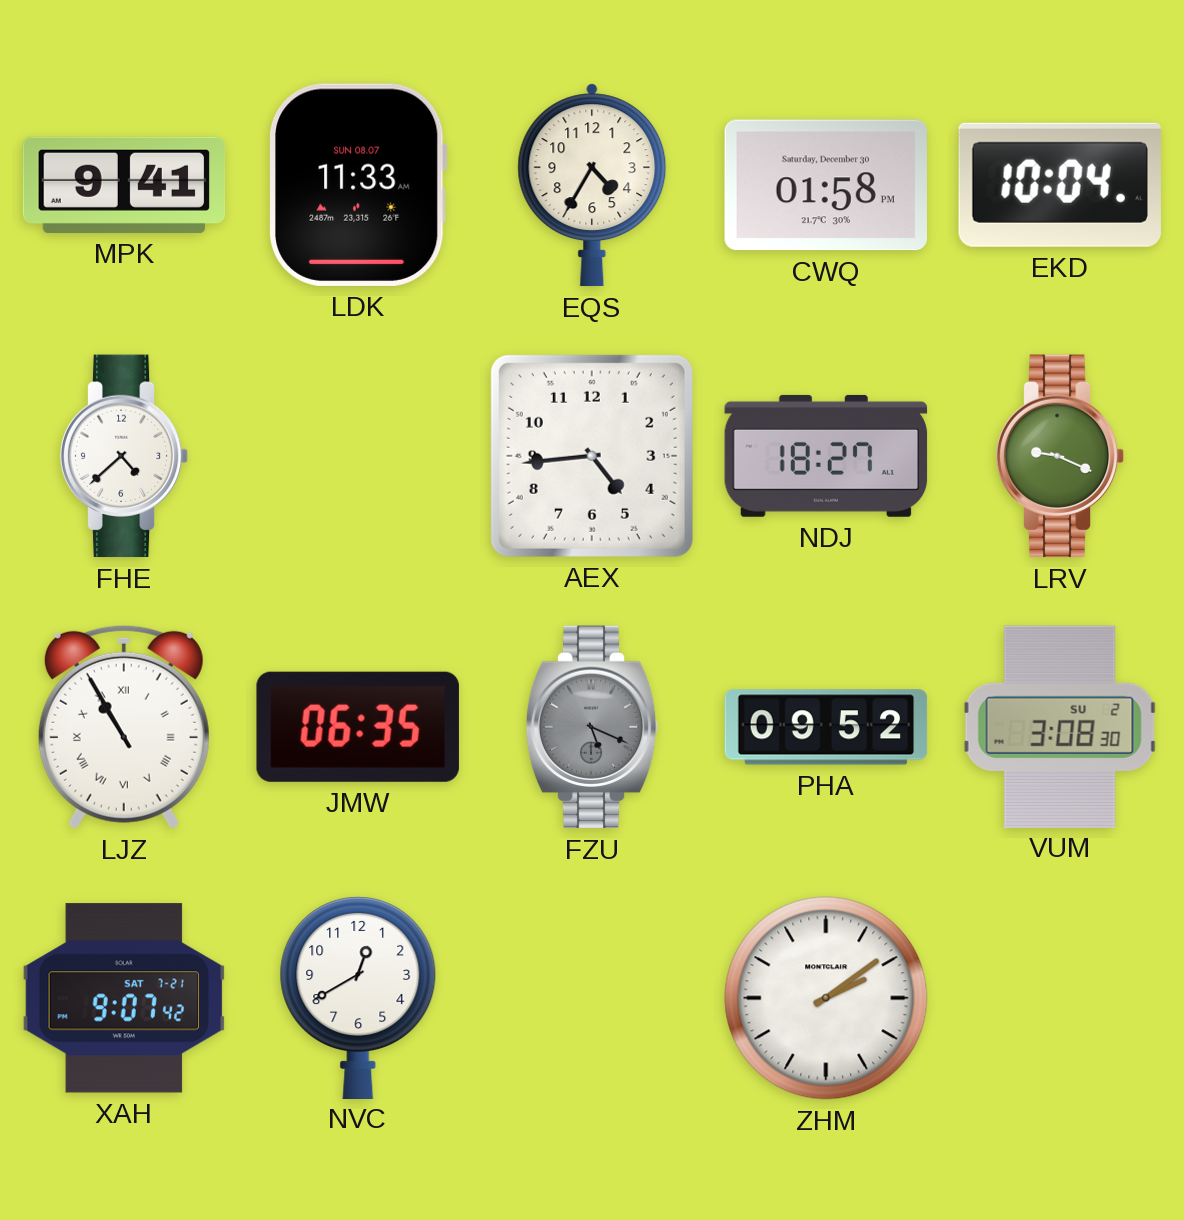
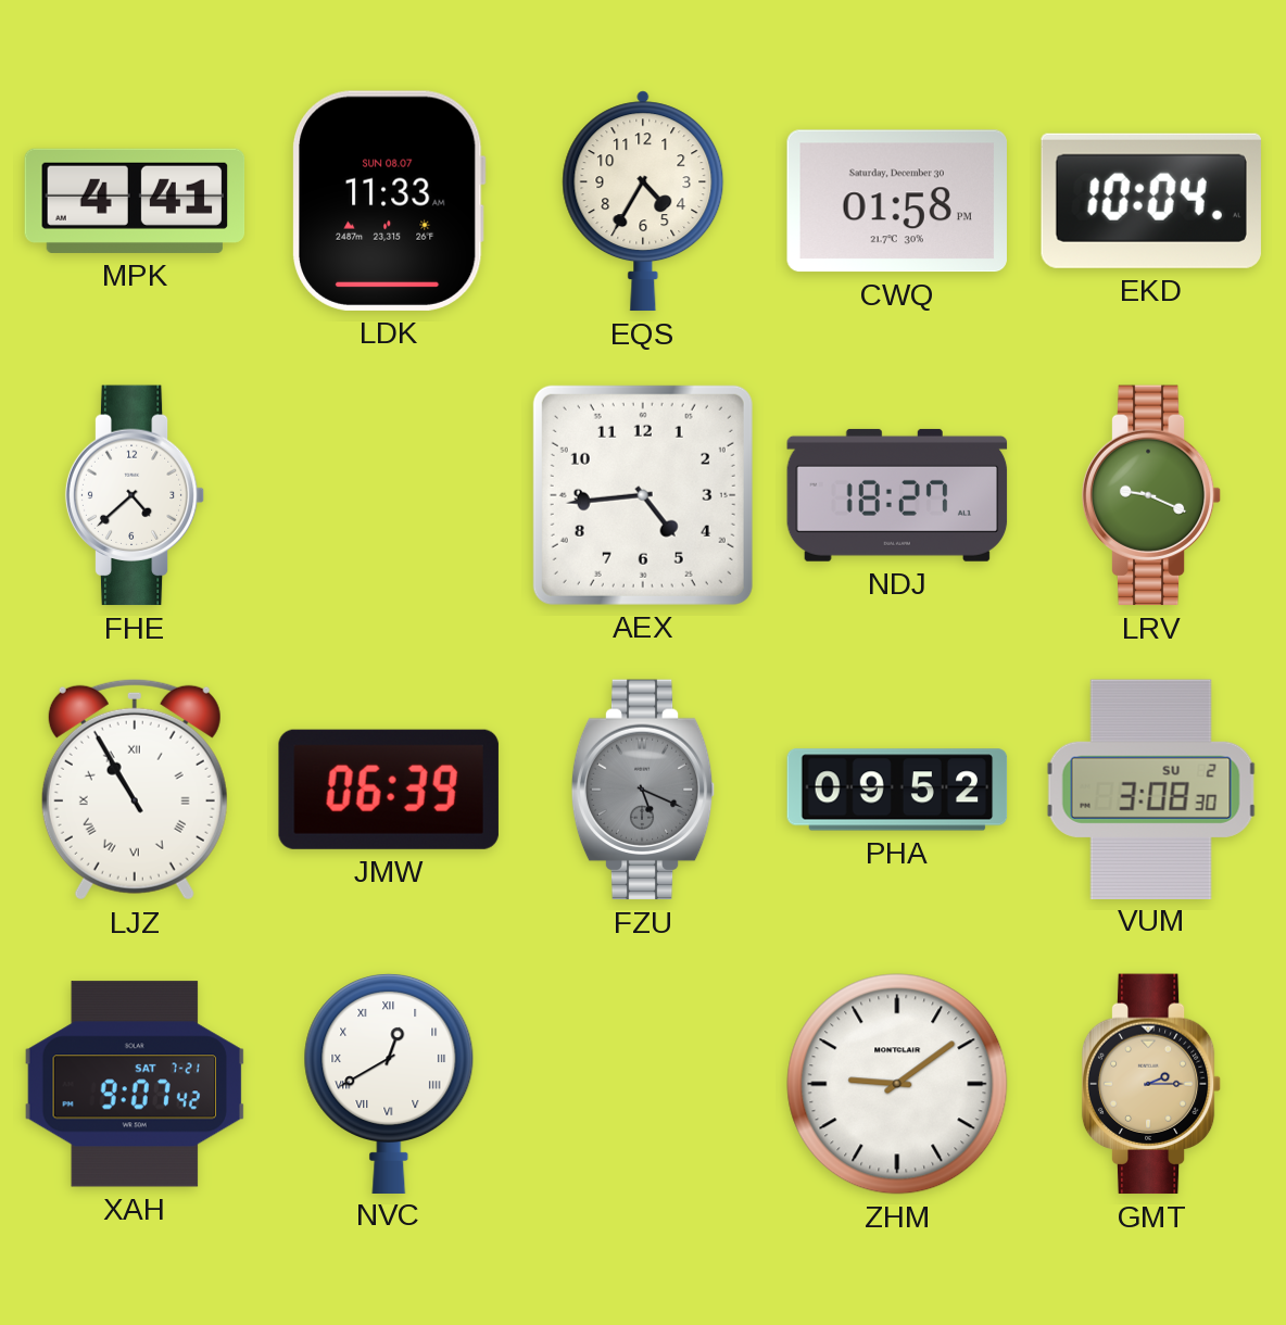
MPK: 9:41 -> 4:41 (135, 201)
JMW: 06:35 -> 06:39 (389, 790)
NVC numerals: Arabic -> Roman (389, 1083)
ZHM: 2:09 -> 9:09 (897, 1084)
GMT: none -> 2:15 (1151, 1084)
